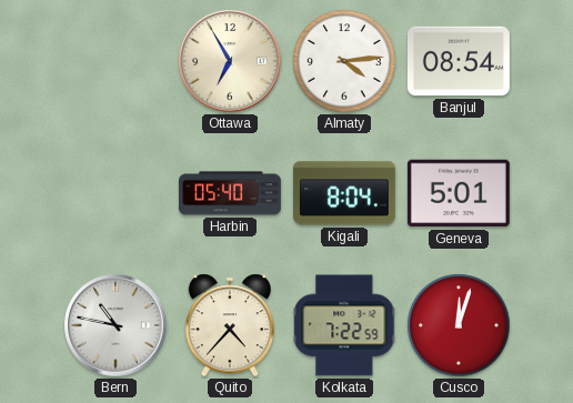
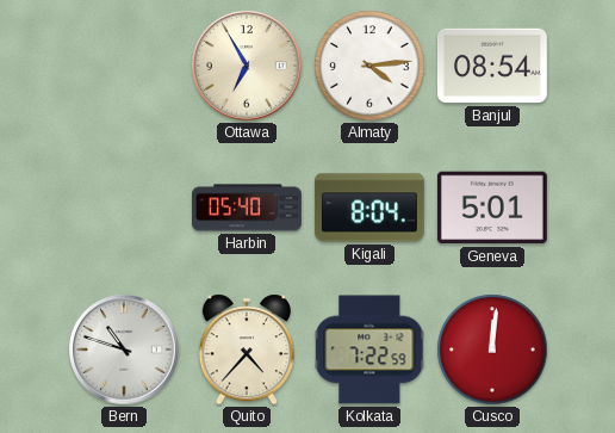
Bern: 10:47 -> 10:48 (124, 350)
Cusco: 12:03 -> 12:01 (492, 350)
